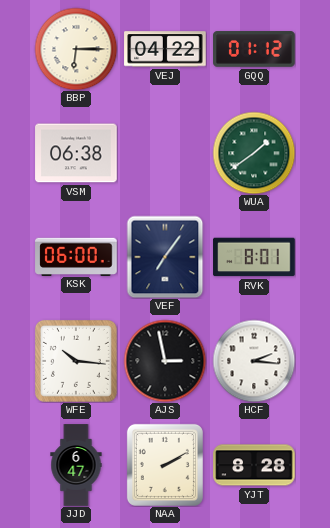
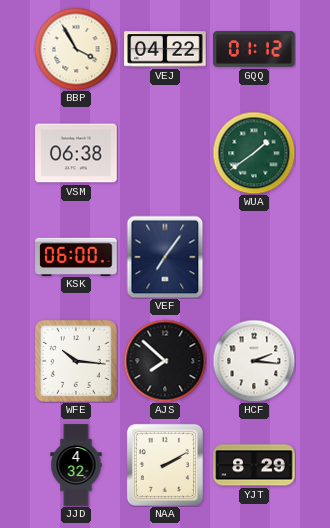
BBP: 6:15 -> 3:55 (76, 49)
RVK: 8:01 -> none (254, 257)
AJS: 2:58 -> 7:52 (165, 361)
JJD: 6:47 -> 4:32 (76, 465)
YJT: 8:28 -> 8:29 (254, 465)
